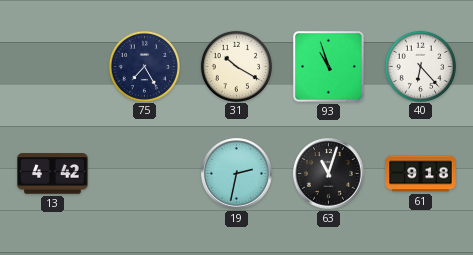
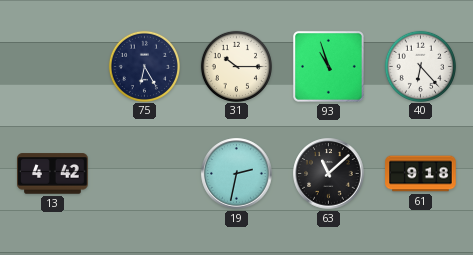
75: 7:25 -> 6:25 (144, 66)
31: 10:20 -> 10:15 (236, 66)
63: 11:03 -> 11:08 (329, 174)
